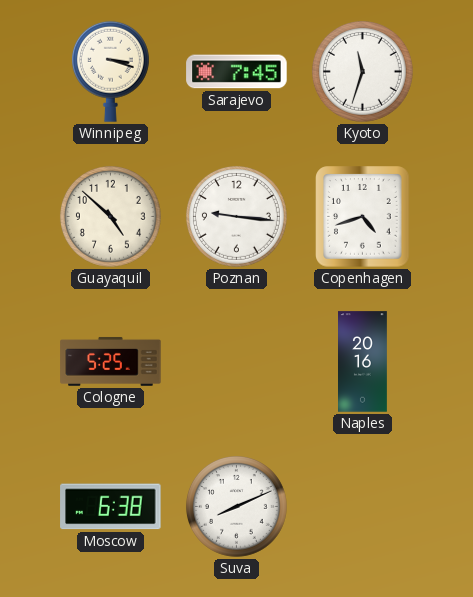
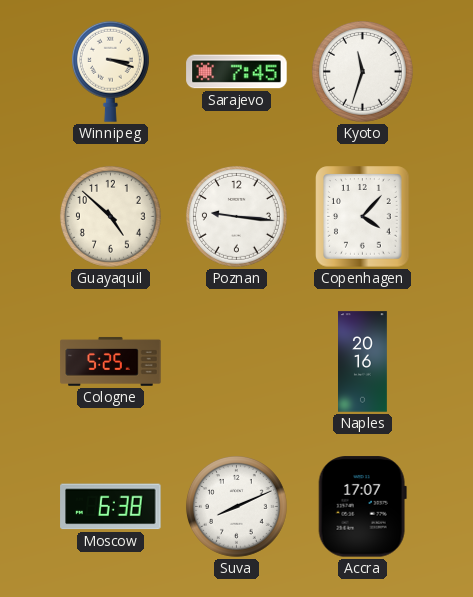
Copenhagen: 4:42 -> 4:07 (363, 217)
Accra: none -> 17:07 (362, 507)
